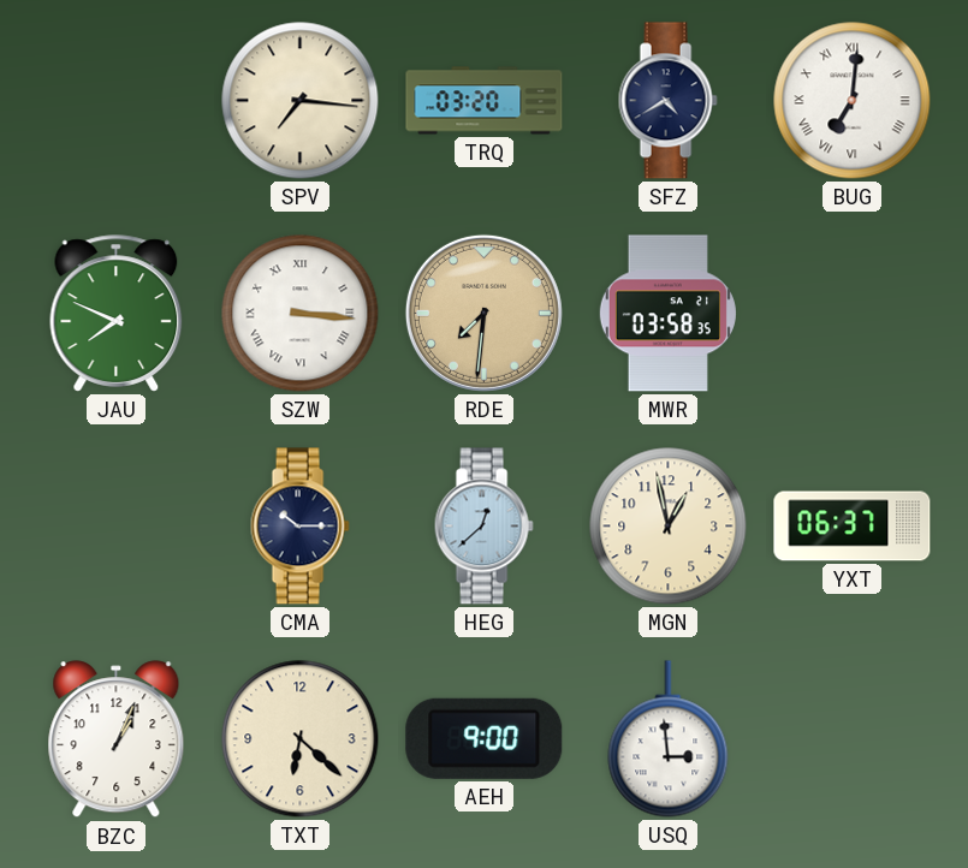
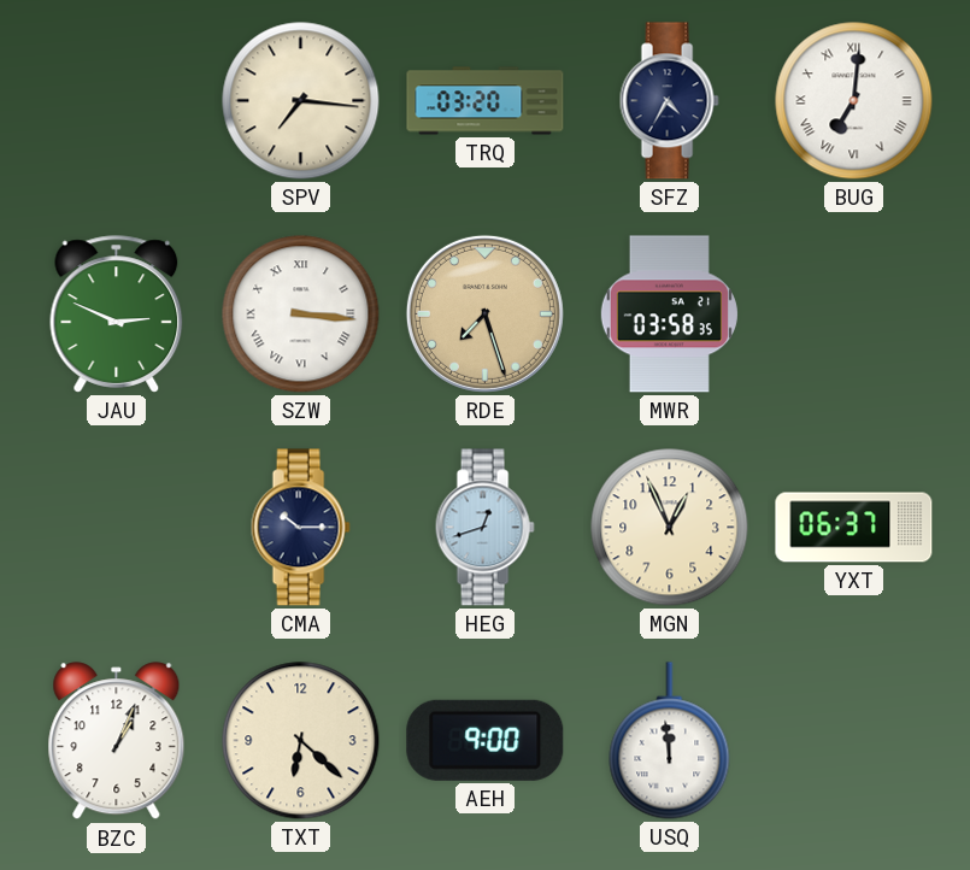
SFZ: 4:40 -> 4:35 (669, 101)
JAU: 7:49 -> 2:49 (117, 315)
RDE: 7:31 -> 7:27 (484, 313)
HEG: 12:38 -> 12:42 (484, 528)
MGN: 12:58 -> 12:56 (670, 528)
USQ: 2:59 -> 11:59 (670, 741)
